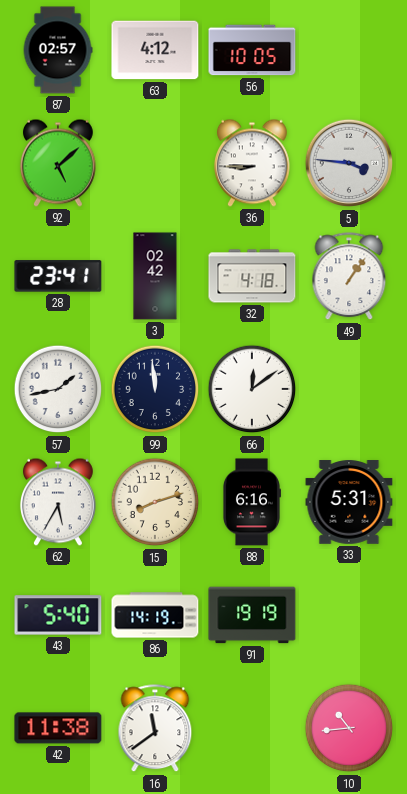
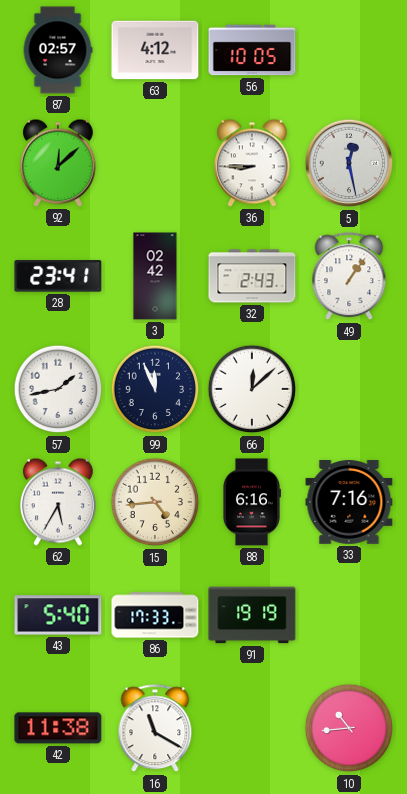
92: 5:08 -> 12:08 (58, 163)
5: 3:46 -> 12:28 (349, 163)
32: 4:18 -> 2:43 (252, 276)
99: 11:59 -> 11:56 (155, 389)
66: 12:09 -> 12:08 (252, 389)
15: 8:12 -> 4:44 (155, 502)
33: 5:31 -> 7:16 (349, 502)
86: 14:19 -> 17:33 (155, 615)
16: 11:39 -> 11:20 (155, 729)
